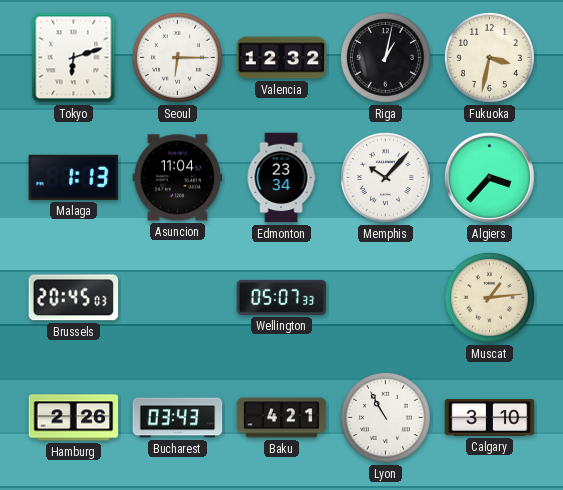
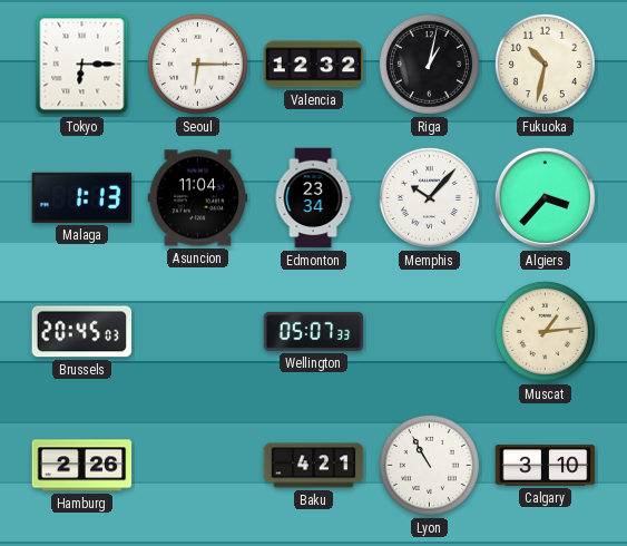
Tokyo: 6:12 -> 6:15 (82, 65)
Fukuoka: 3:32 -> 10:32 (545, 64)
Bucharest: 03:43 -> none (178, 418)
